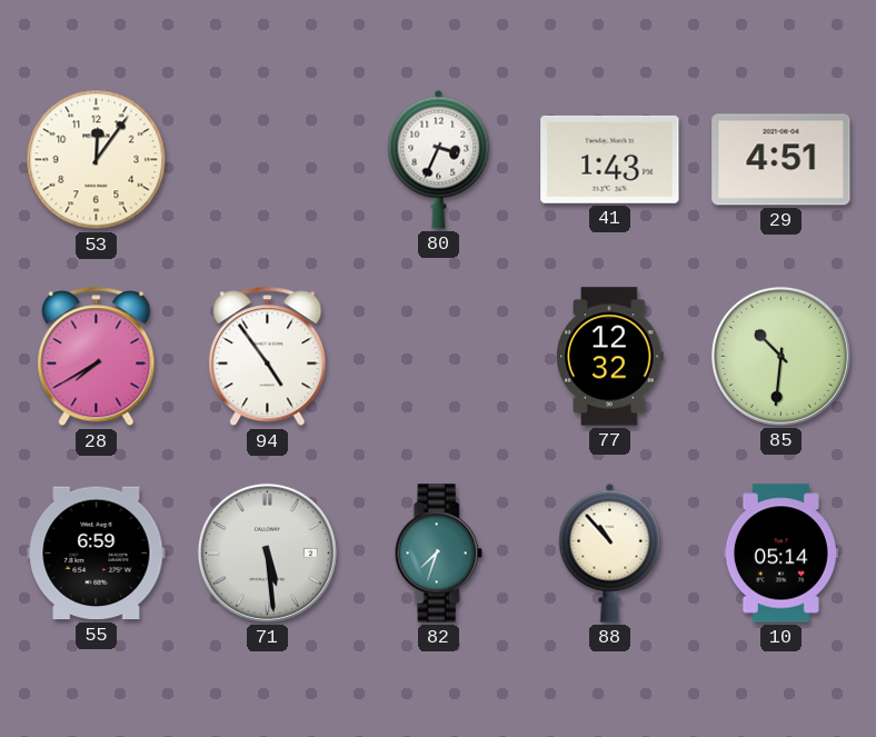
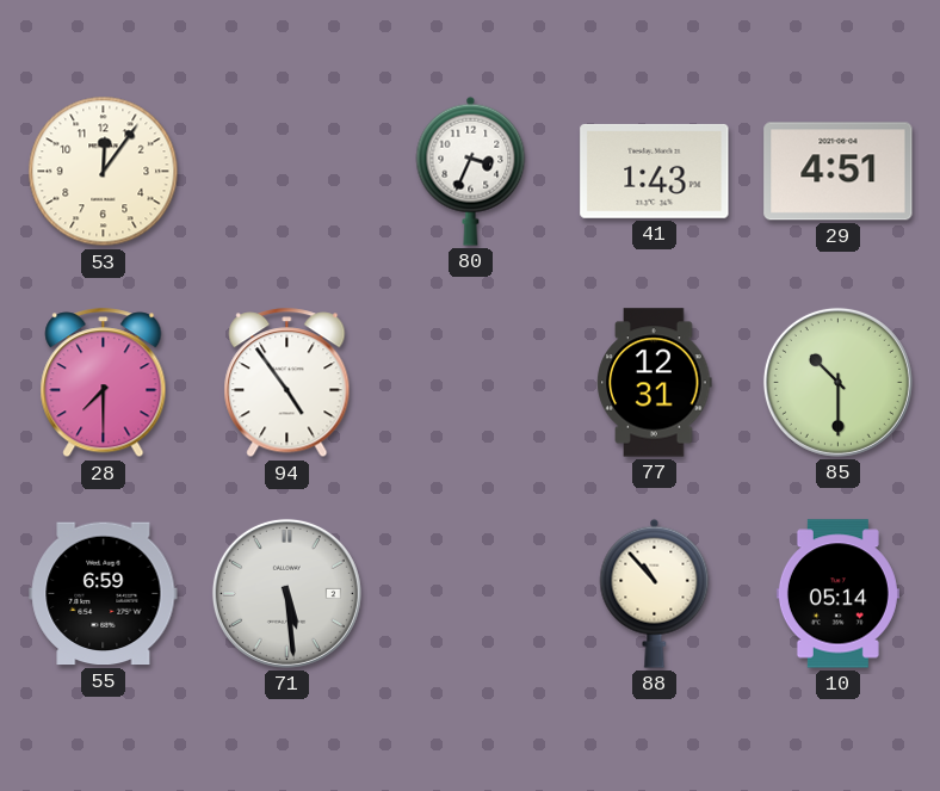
28: 7:40 -> 7:30 (104, 383)
77: 12:32 -> 12:31 (655, 383)
85: 10:31 -> 10:30 (837, 382)
82: 7:33 -> none (438, 554)
